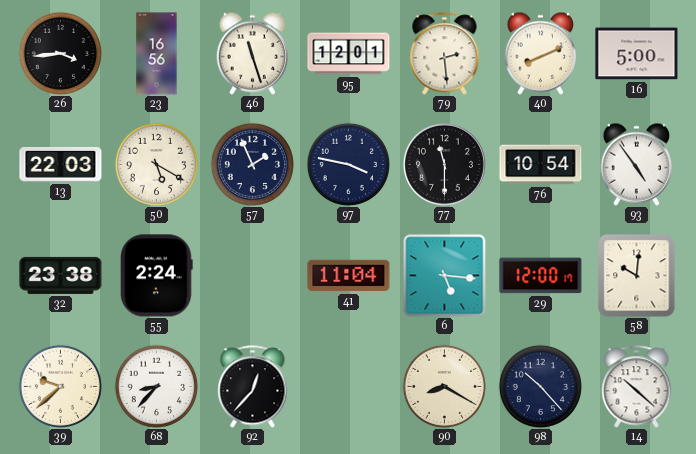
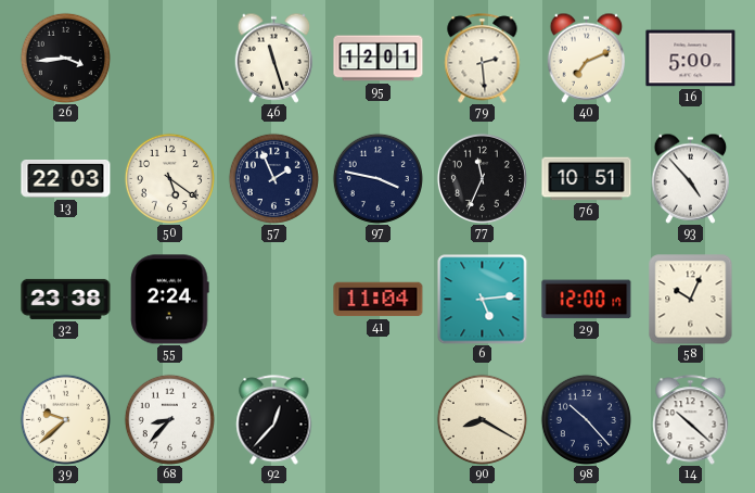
23: 16:56 -> none (157, 54)
40: 8:11 -> 7:11 (587, 58)
50: 5:20 -> 5:21 (169, 178)
77: 11:30 -> 11:34 (482, 178)
76: 10:54 -> 10:51 (587, 179)
93: 4:54 -> 4:53 (691, 178)
6: 5:16 -> 5:14 (483, 300)
58: 10:01 -> 10:04 (691, 300)
